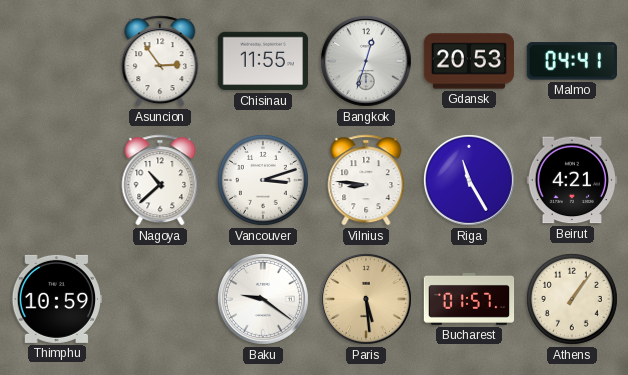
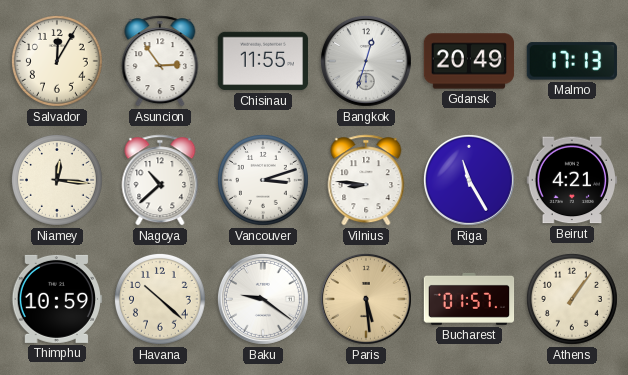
Salvador: none -> 12:05 (57, 61)
Gdansk: 20:53 -> 20:49 (469, 61)
Malmo: 04:41 -> 17:13 (572, 61)
Niamey: none -> 12:16 (57, 180)
Havana: none -> 10:22 (160, 299)
